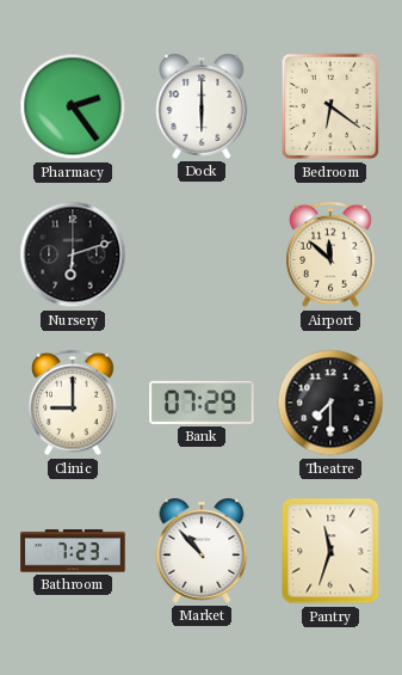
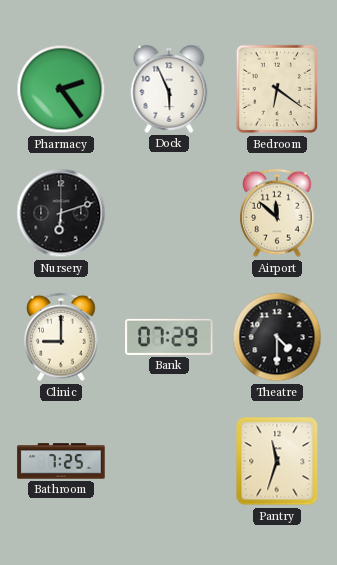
Dock: 6:00 -> 5:56 (169, 90)
Theatre: 7:30 -> 4:30 (277, 337)
Bathroom: 7:23 -> 7:25 (61, 461)
Market: 10:53 -> none (202, 552)
